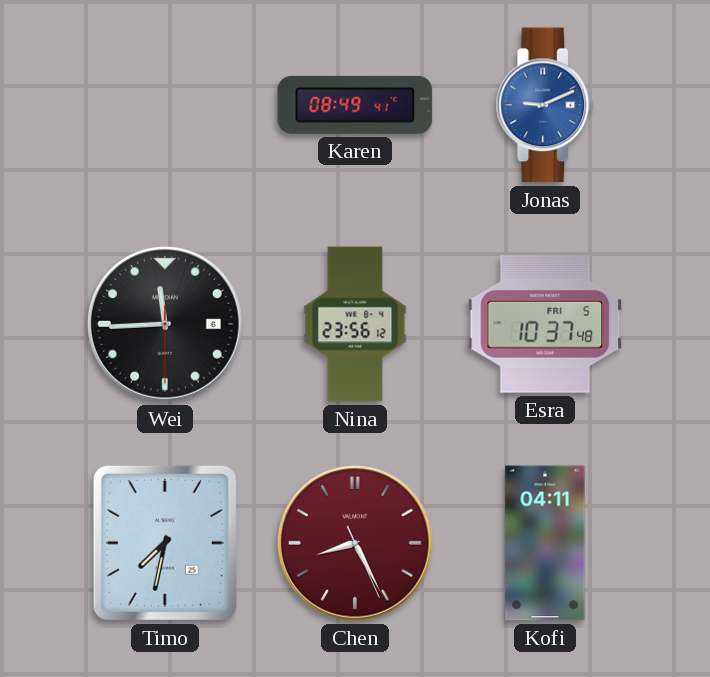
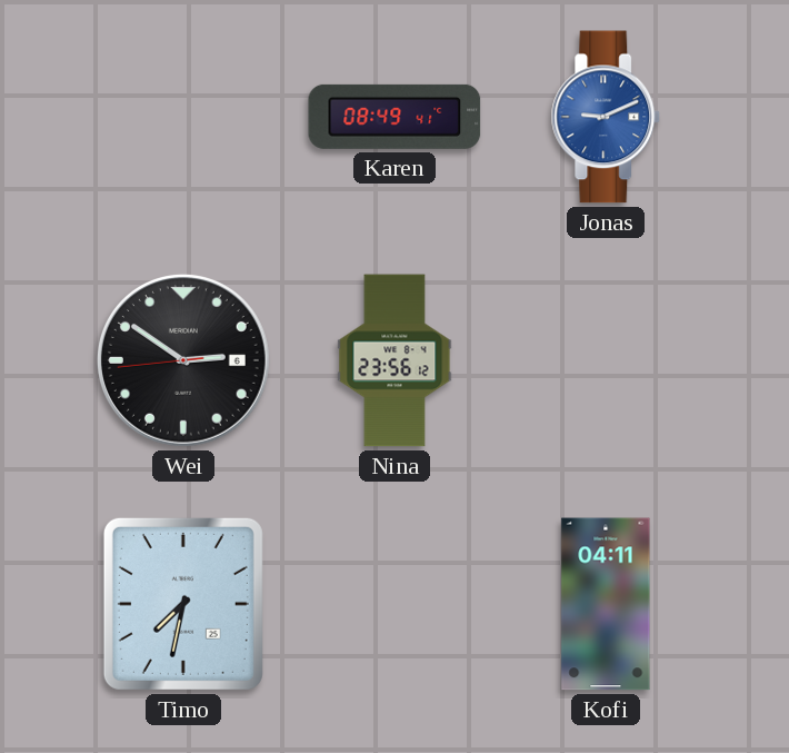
Wei: 11:44 -> 2:50 (183, 360)
Esra: 10:37 -> none (545, 325)
Chen: 8:25 -> none (355, 543)
